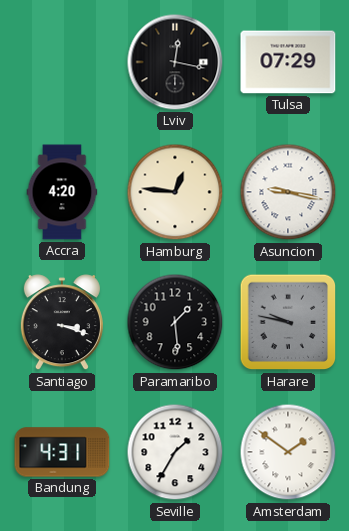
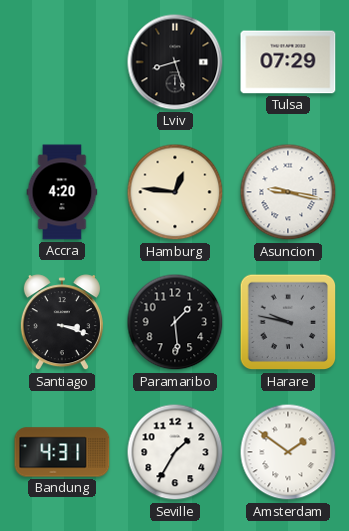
Lviv: 12:17 -> 8:27 (175, 62)
